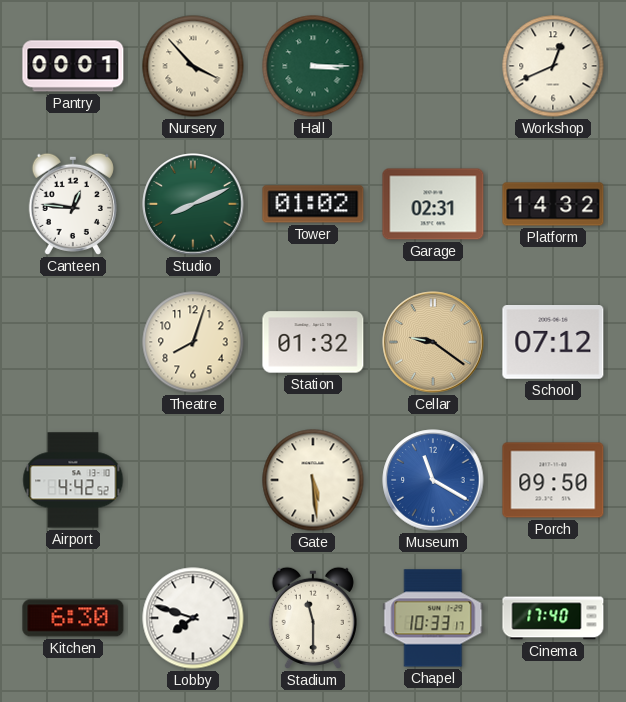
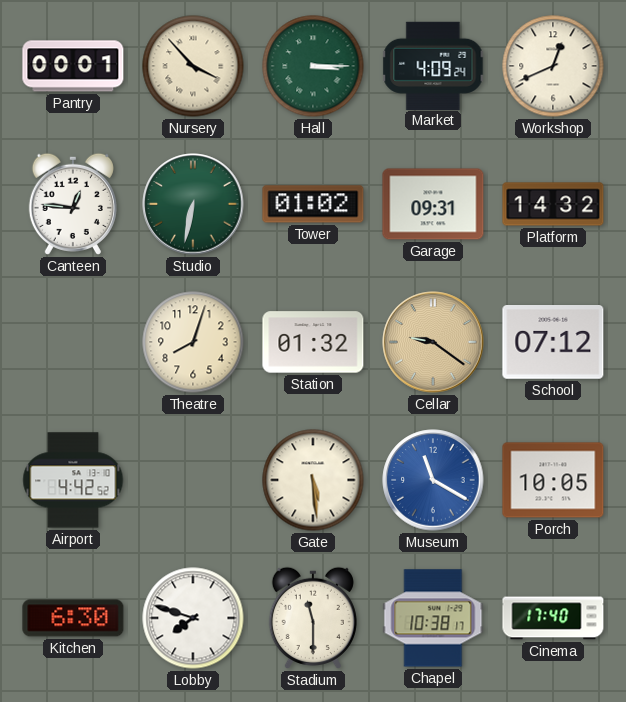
Market: none -> 4:09 (433, 65)
Studio: 8:11 -> 6:32 (193, 204)
Garage: 02:31 -> 09:31 (433, 204)
Porch: 09:50 -> 10:05 (553, 480)
Chapel: 10:33 -> 10:38 (433, 618)
